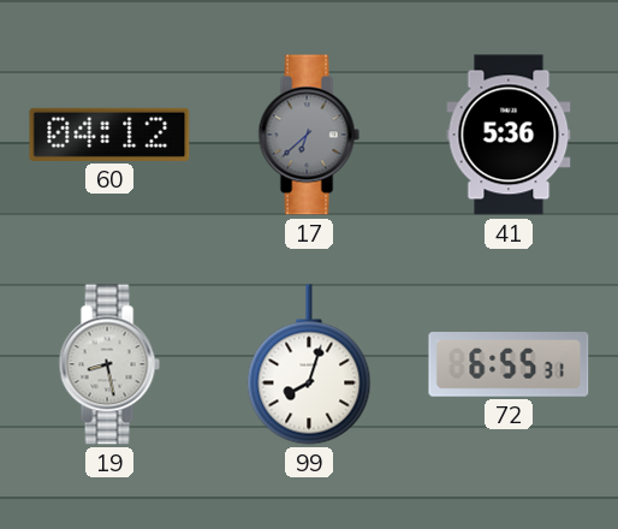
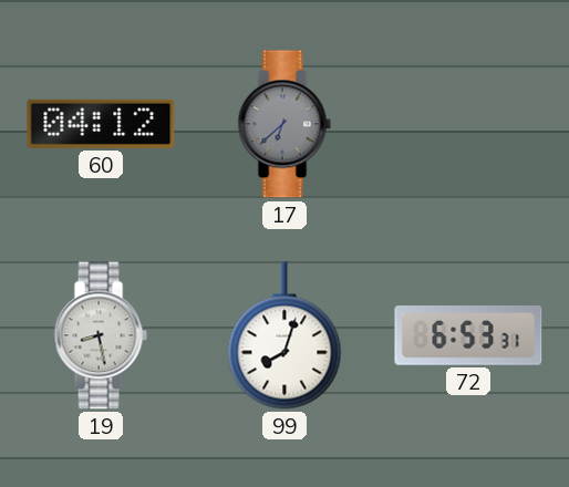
41: 5:36 -> none (509, 135)
72: 6:55 -> 6:53 (468, 336)
